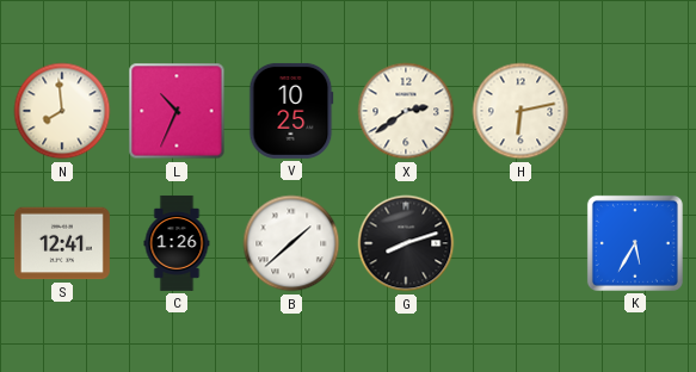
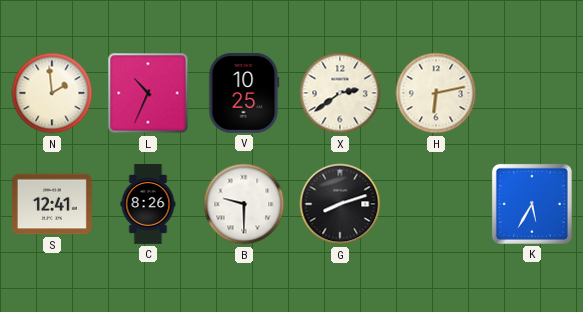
N: 7:59 -> 1:59 (52, 93)
C: 1:26 -> 8:26 (148, 204)
B: 1:38 -> 9:30 (244, 204)
